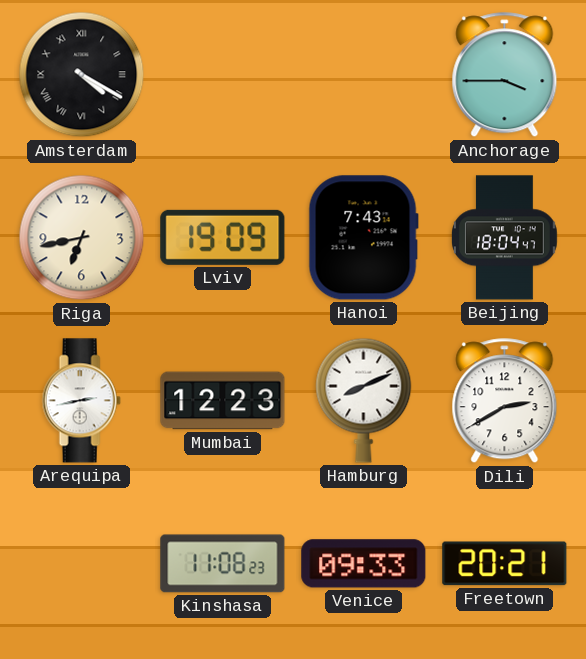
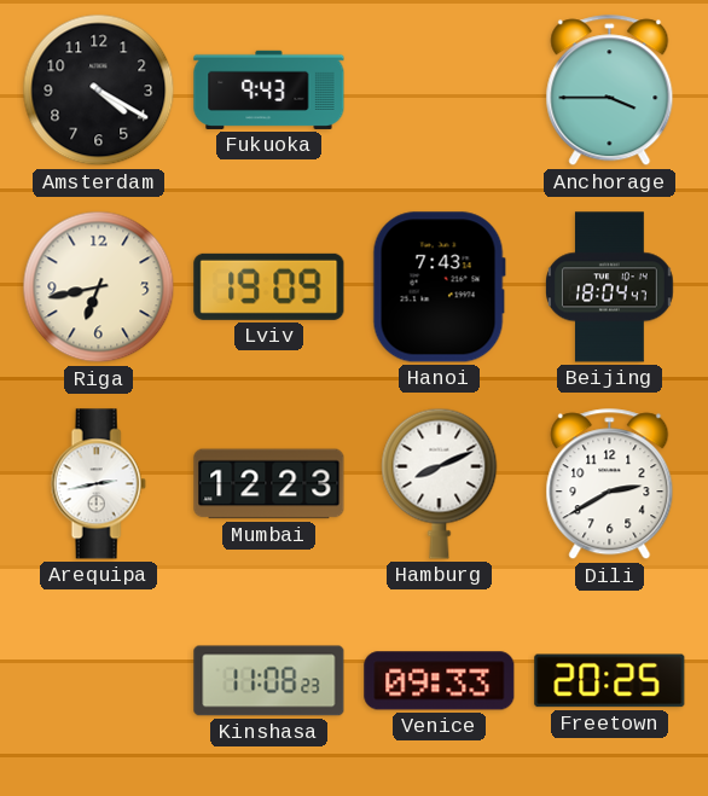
Amsterdam numerals: Roman -> Arabic (99, 91)
Fukuoka: none -> 9:43 (269, 89)
Freetown: 20:21 -> 20:25 (610, 681)
